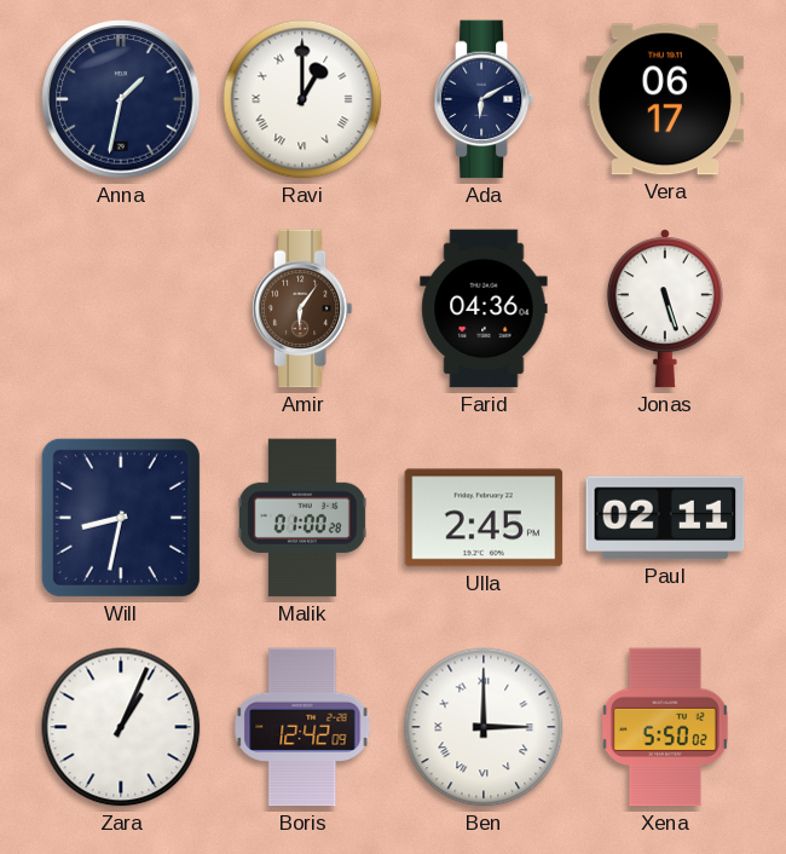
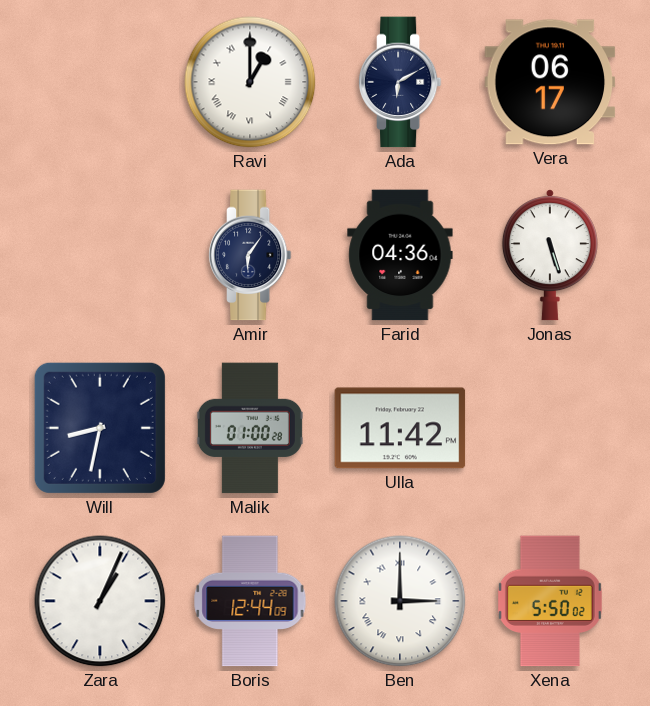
Anna: 1:32 -> none (121, 99)
Amir dial: brown -> navy (250, 255)
Ulla: 2:45 -> 11:42 (400, 428)
Paul: 02:11 -> none (665, 518)
Boris: 12:42 -> 12:44 (250, 601)
